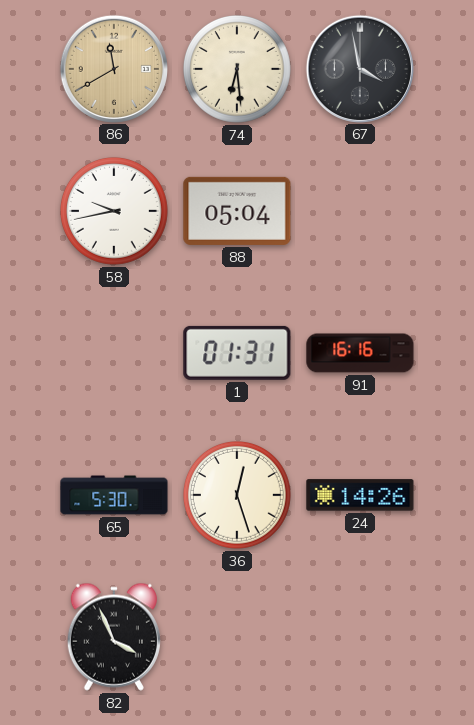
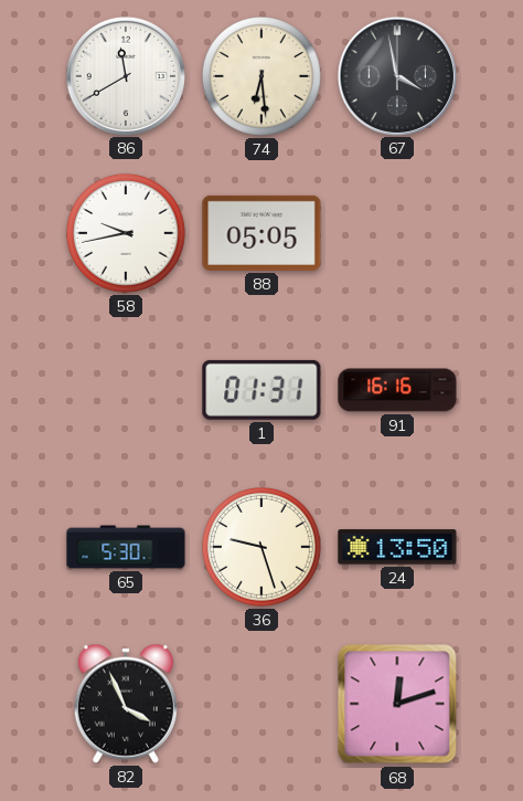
86 dial: champagne -> white (125, 75)
88: 05:04 -> 05:05 (261, 233)
36: 12:27 -> 9:27 (261, 547)
24: 14:26 -> 13:50 (397, 547)
68: none -> 12:12 (397, 704)
